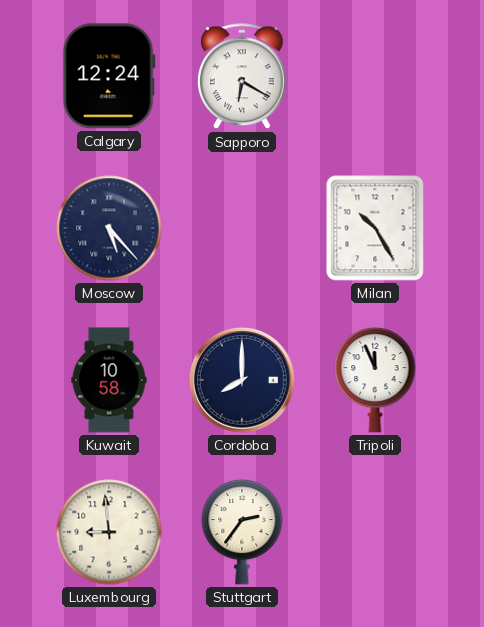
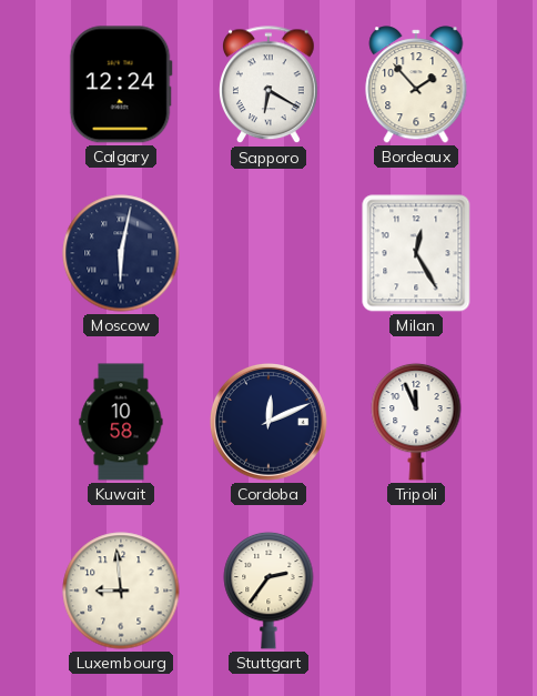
Bordeaux: none -> 1:53 (416, 84)
Moscow: 5:23 -> 6:02 (121, 253)
Milan: 10:25 -> 12:25 (416, 253)
Cordoba: 8:00 -> 12:11 (270, 423)
